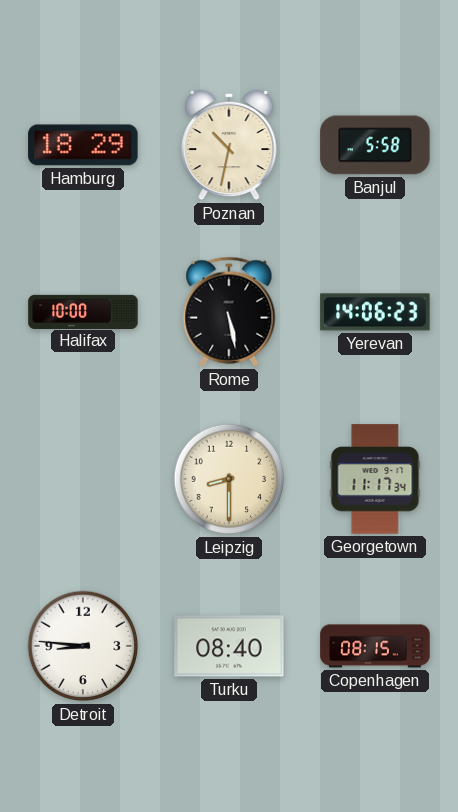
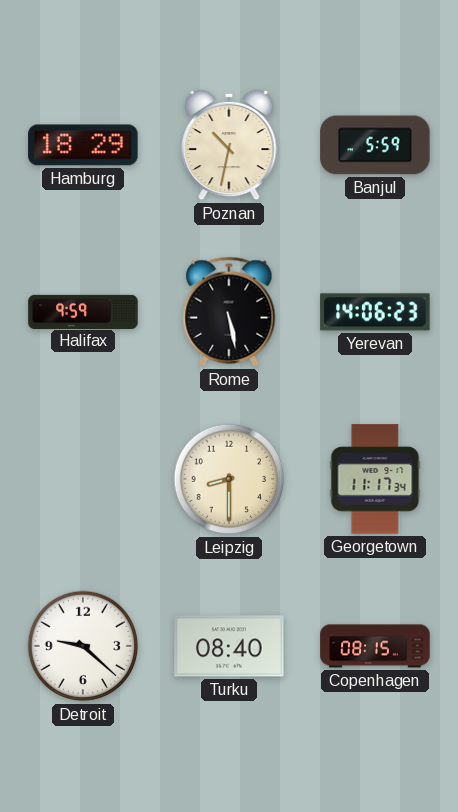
Banjul: 5:58 -> 5:59 (375, 145)
Halifax: 10:00 -> 9:59 (83, 311)
Detroit: 8:46 -> 9:22 (83, 646)
